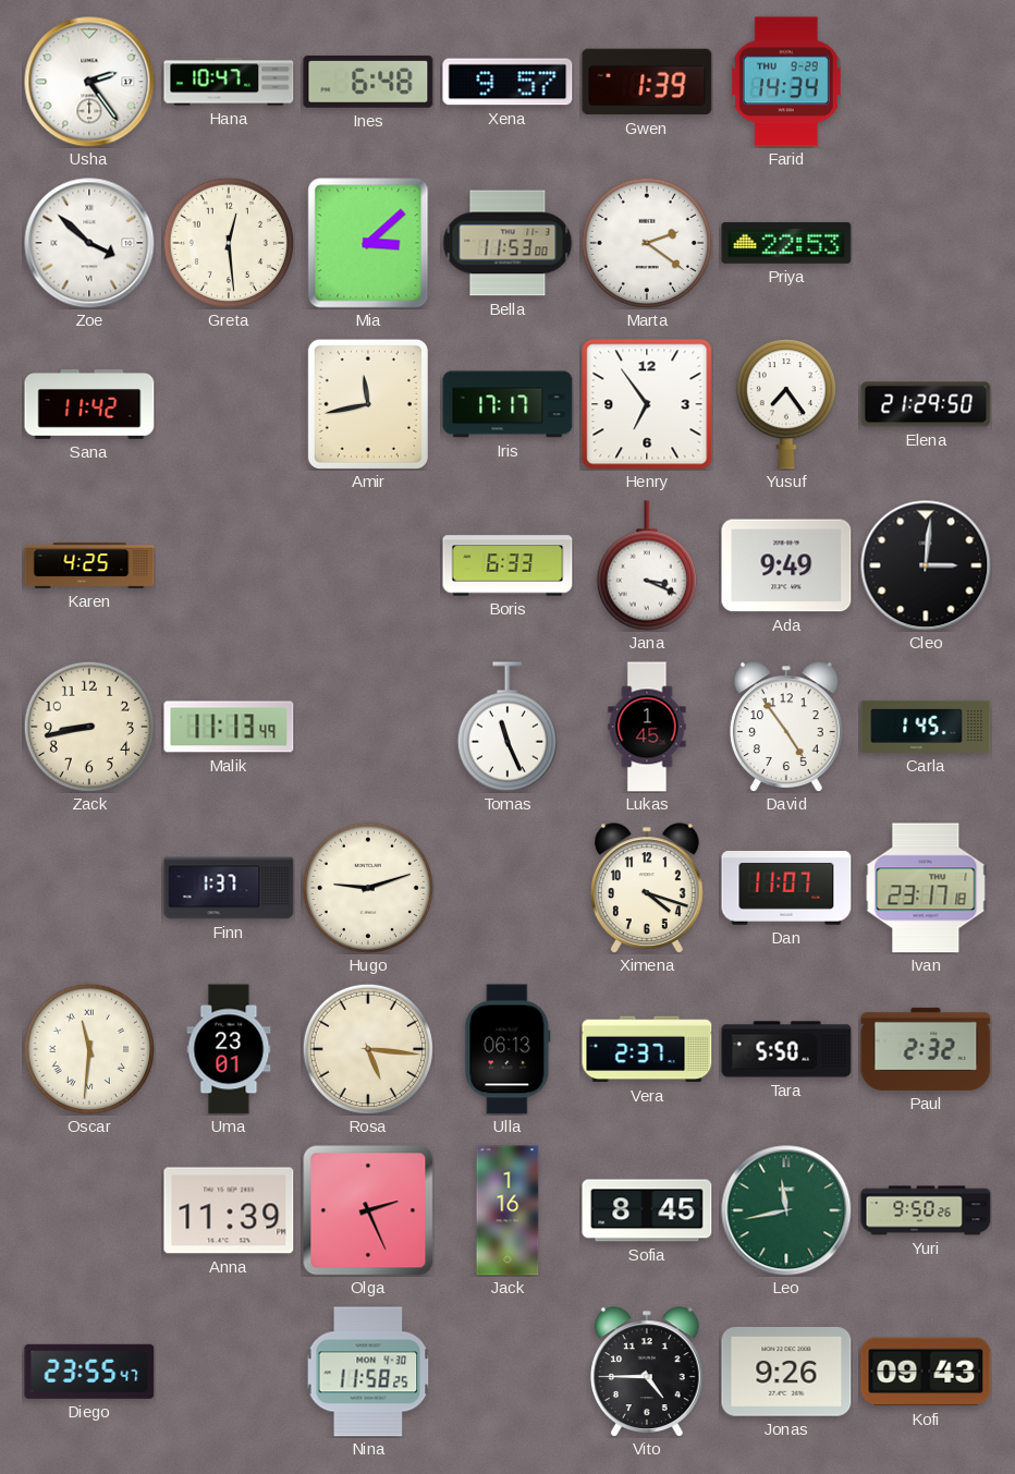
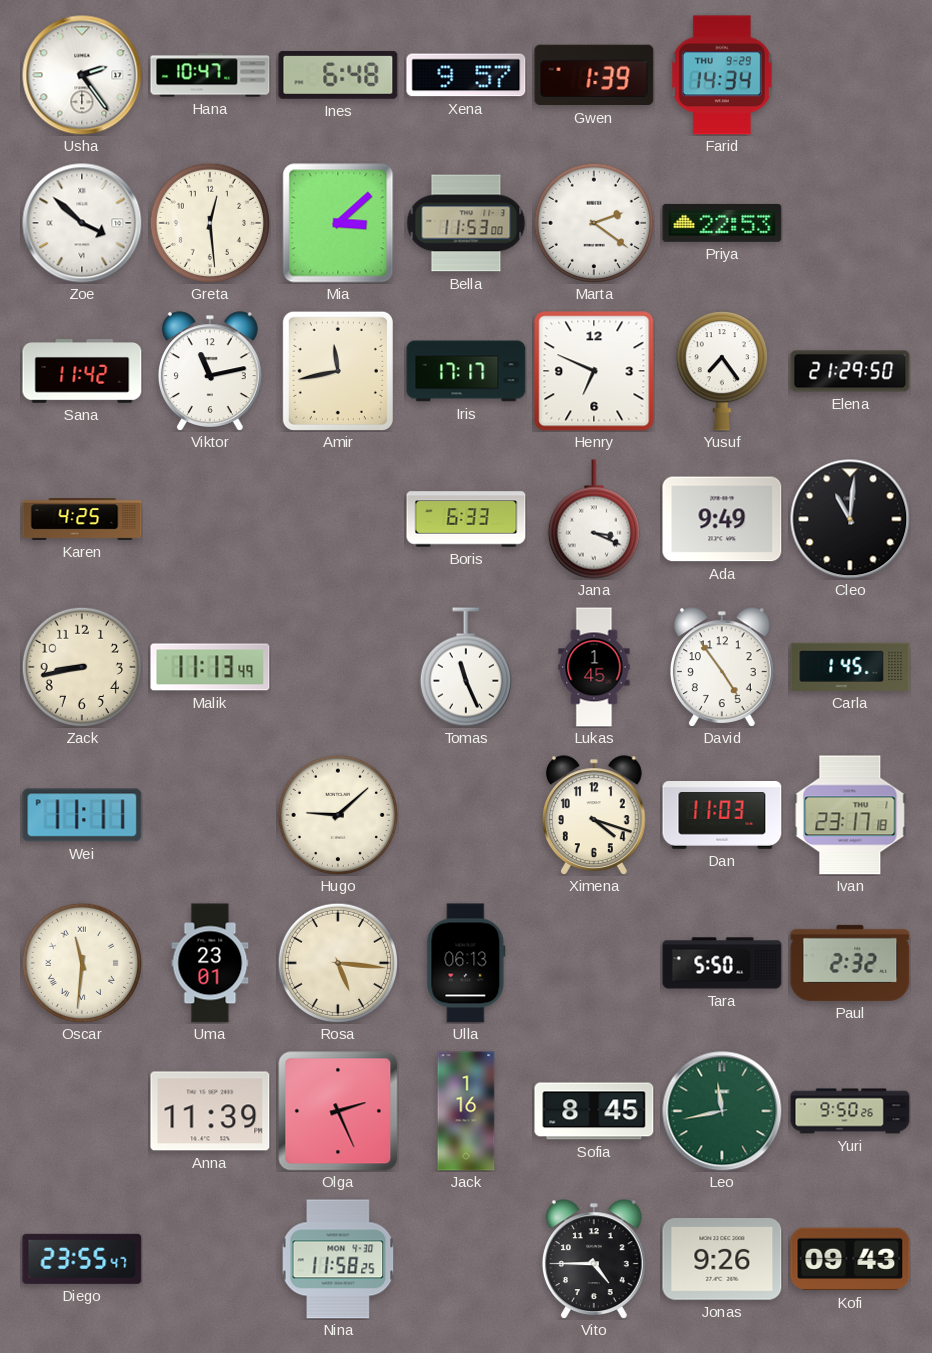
Viktor: none -> 11:13 (210, 371)
Henry: 6:54 -> 6:49 (594, 371)
Cleo: 3:01 -> 11:01 (850, 519)
Wei: none -> 11:11 (82, 815)
Finn: 1:37 -> none (229, 888)
Hugo: 9:12 -> 9:08 (338, 815)
Dan: 11:07 -> 11:03 (722, 816)
Vera: 2:37 -> none (647, 1049)
